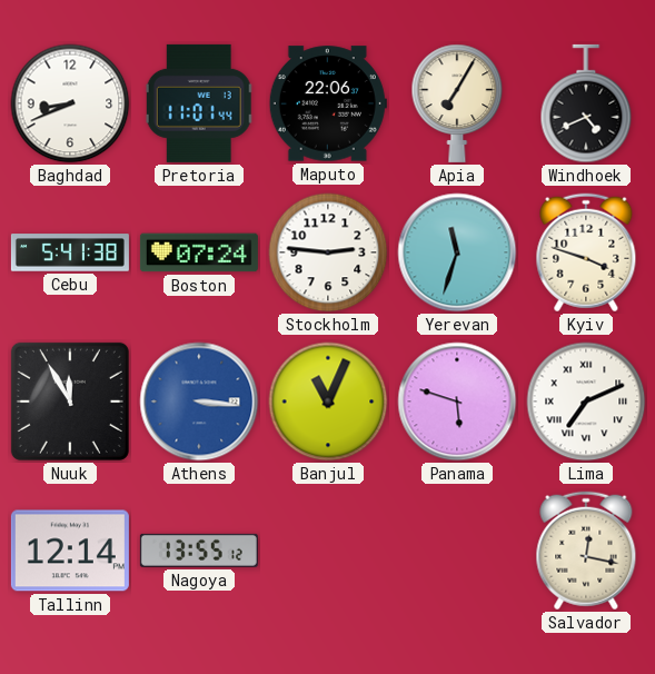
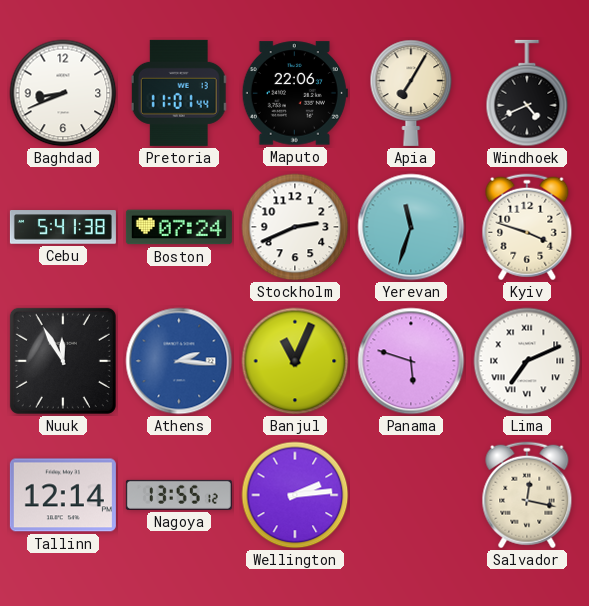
Stockholm: 2:46 -> 2:41 (295, 227)
Athens: 3:16 -> 2:16 (179, 361)
Wellington: none -> 2:14 (295, 495)
